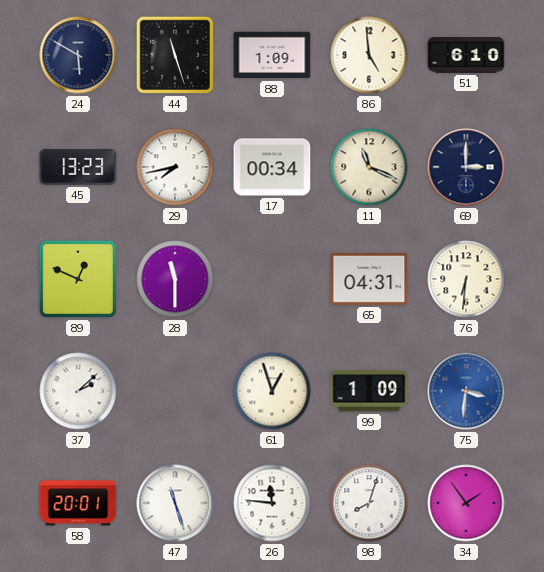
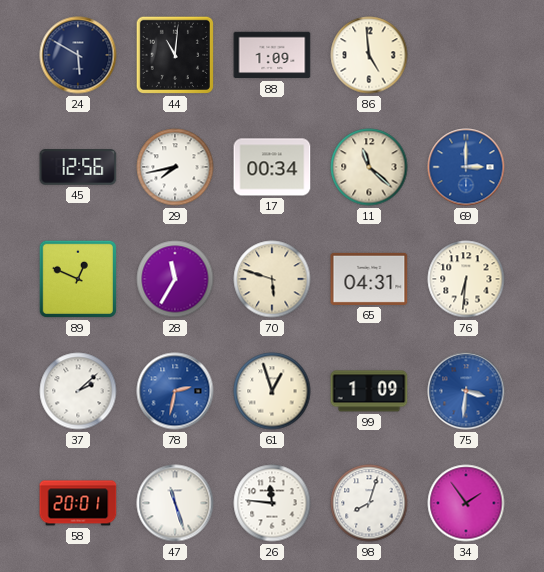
44: 11:27 -> 11:01 (175, 55)
51: 6:10 -> none (466, 55)
45: 13:23 -> 12:56 (78, 167)
11: 11:19 -> 11:22 (369, 167)
69 dial: navy -> blue (466, 167)
28: 11:30 -> 11:35 (175, 279)
70: none -> 5:48 (272, 279)
78: none -> 2:32 (175, 391)
